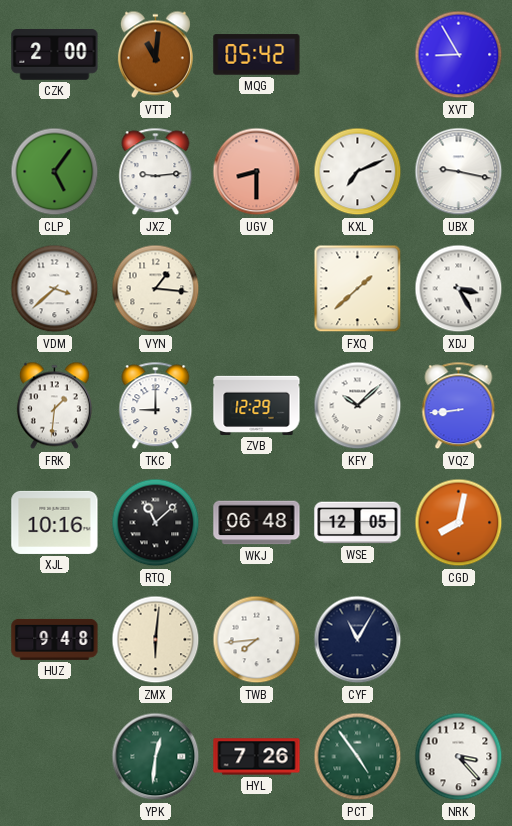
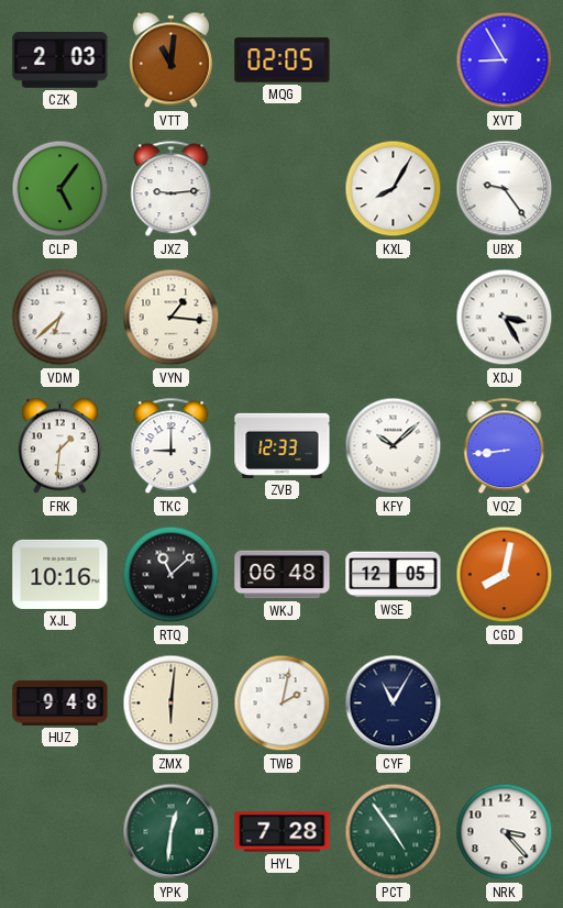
CZK: 2:00 -> 2:03 (60, 60)
MQG: 05:42 -> 02:05 (283, 60)
UGV: 8:30 -> none (257, 172)
KXL: 7:11 -> 8:05 (394, 189)
UBX: 9:17 -> 9:24 (505, 189)
VDM: 3:38 -> 6:38 (60, 318)
FXQ: 1:38 -> none (358, 289)
ZVB: 12:29 -> 12:33 (283, 445)
TWB: 7:44 -> 2:02 (283, 704)
HYL: 7:26 -> 7:28 (283, 832)
